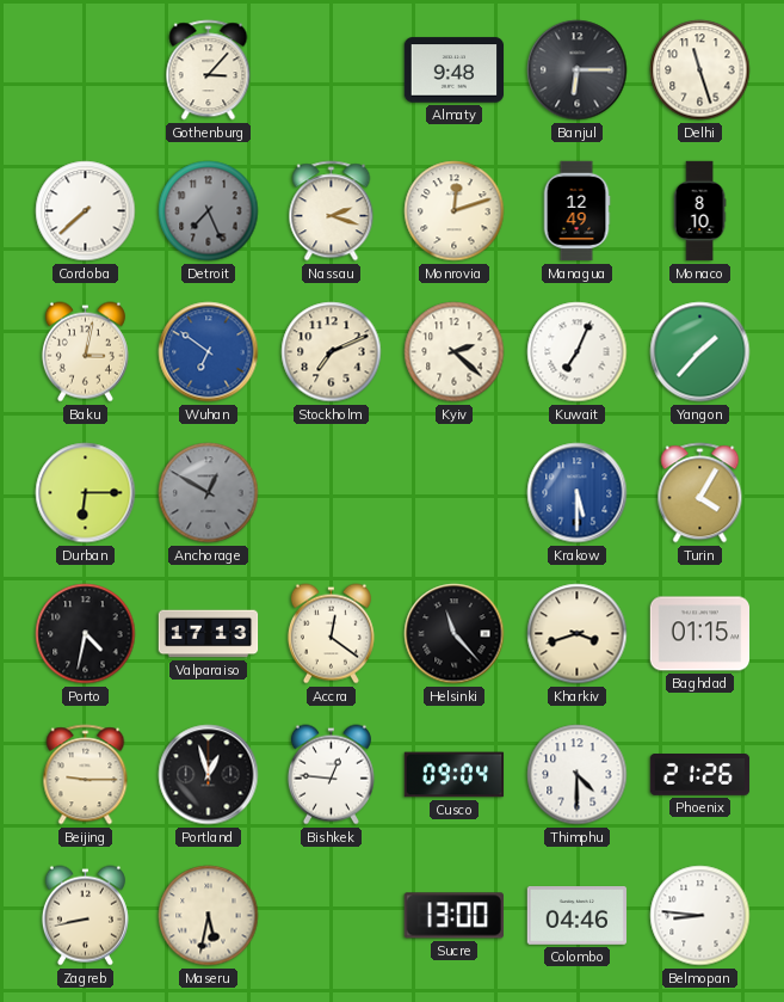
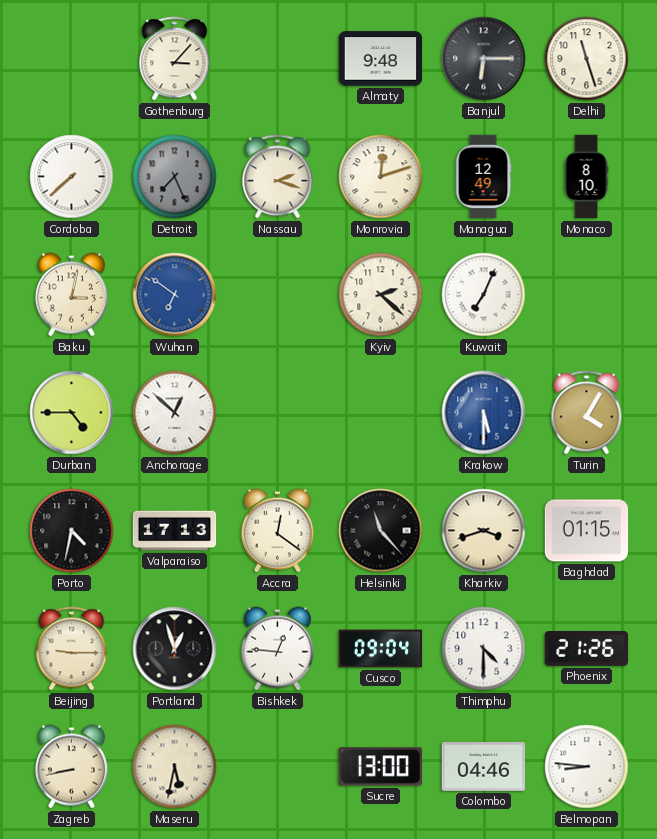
Stockholm: 7:11 -> none (332, 352)
Yangon: 1:37 -> none (700, 352)
Durban: 6:15 -> 4:45 (72, 413)
Anchorage: 12:50 -> 12:52 (175, 413)
Anchorage dial: grey -> white (175, 413)
